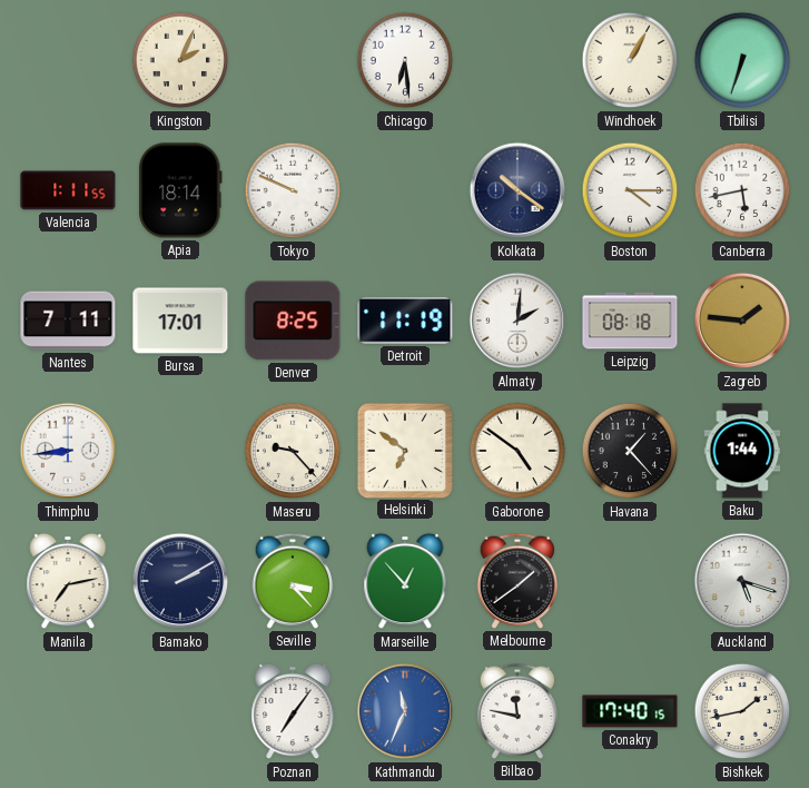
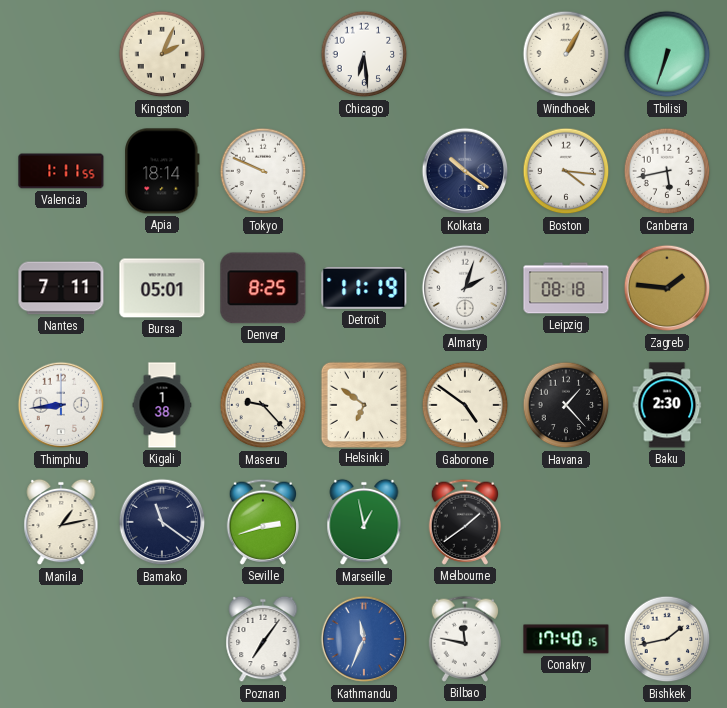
Boston: 4:15 -> 4:16 (566, 171)
Bursa: 17:01 -> 05:01 (162, 288)
Almaty: 2:01 -> 2:03 (465, 288)
Kigali: none -> 1:38 (162, 405)
Baku: 1:44 -> 2:30 (667, 405)
Manila: 7:13 -> 1:13 (61, 522)
Bamako: 2:10 -> 11:21 (162, 522)
Seville: 3:23 -> 2:42 (262, 522)
Marseille: 12:53 -> 12:58 (364, 522)
Auckland: 5:18 -> none (742, 581)
